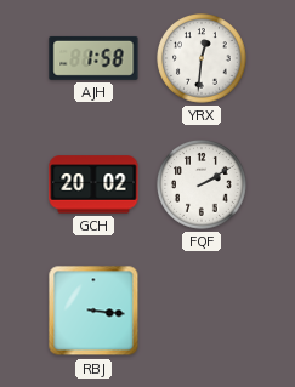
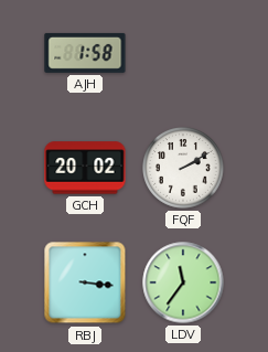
YRX: 12:31 -> none (202, 58)
LDV: none -> 11:36 (183, 282)
